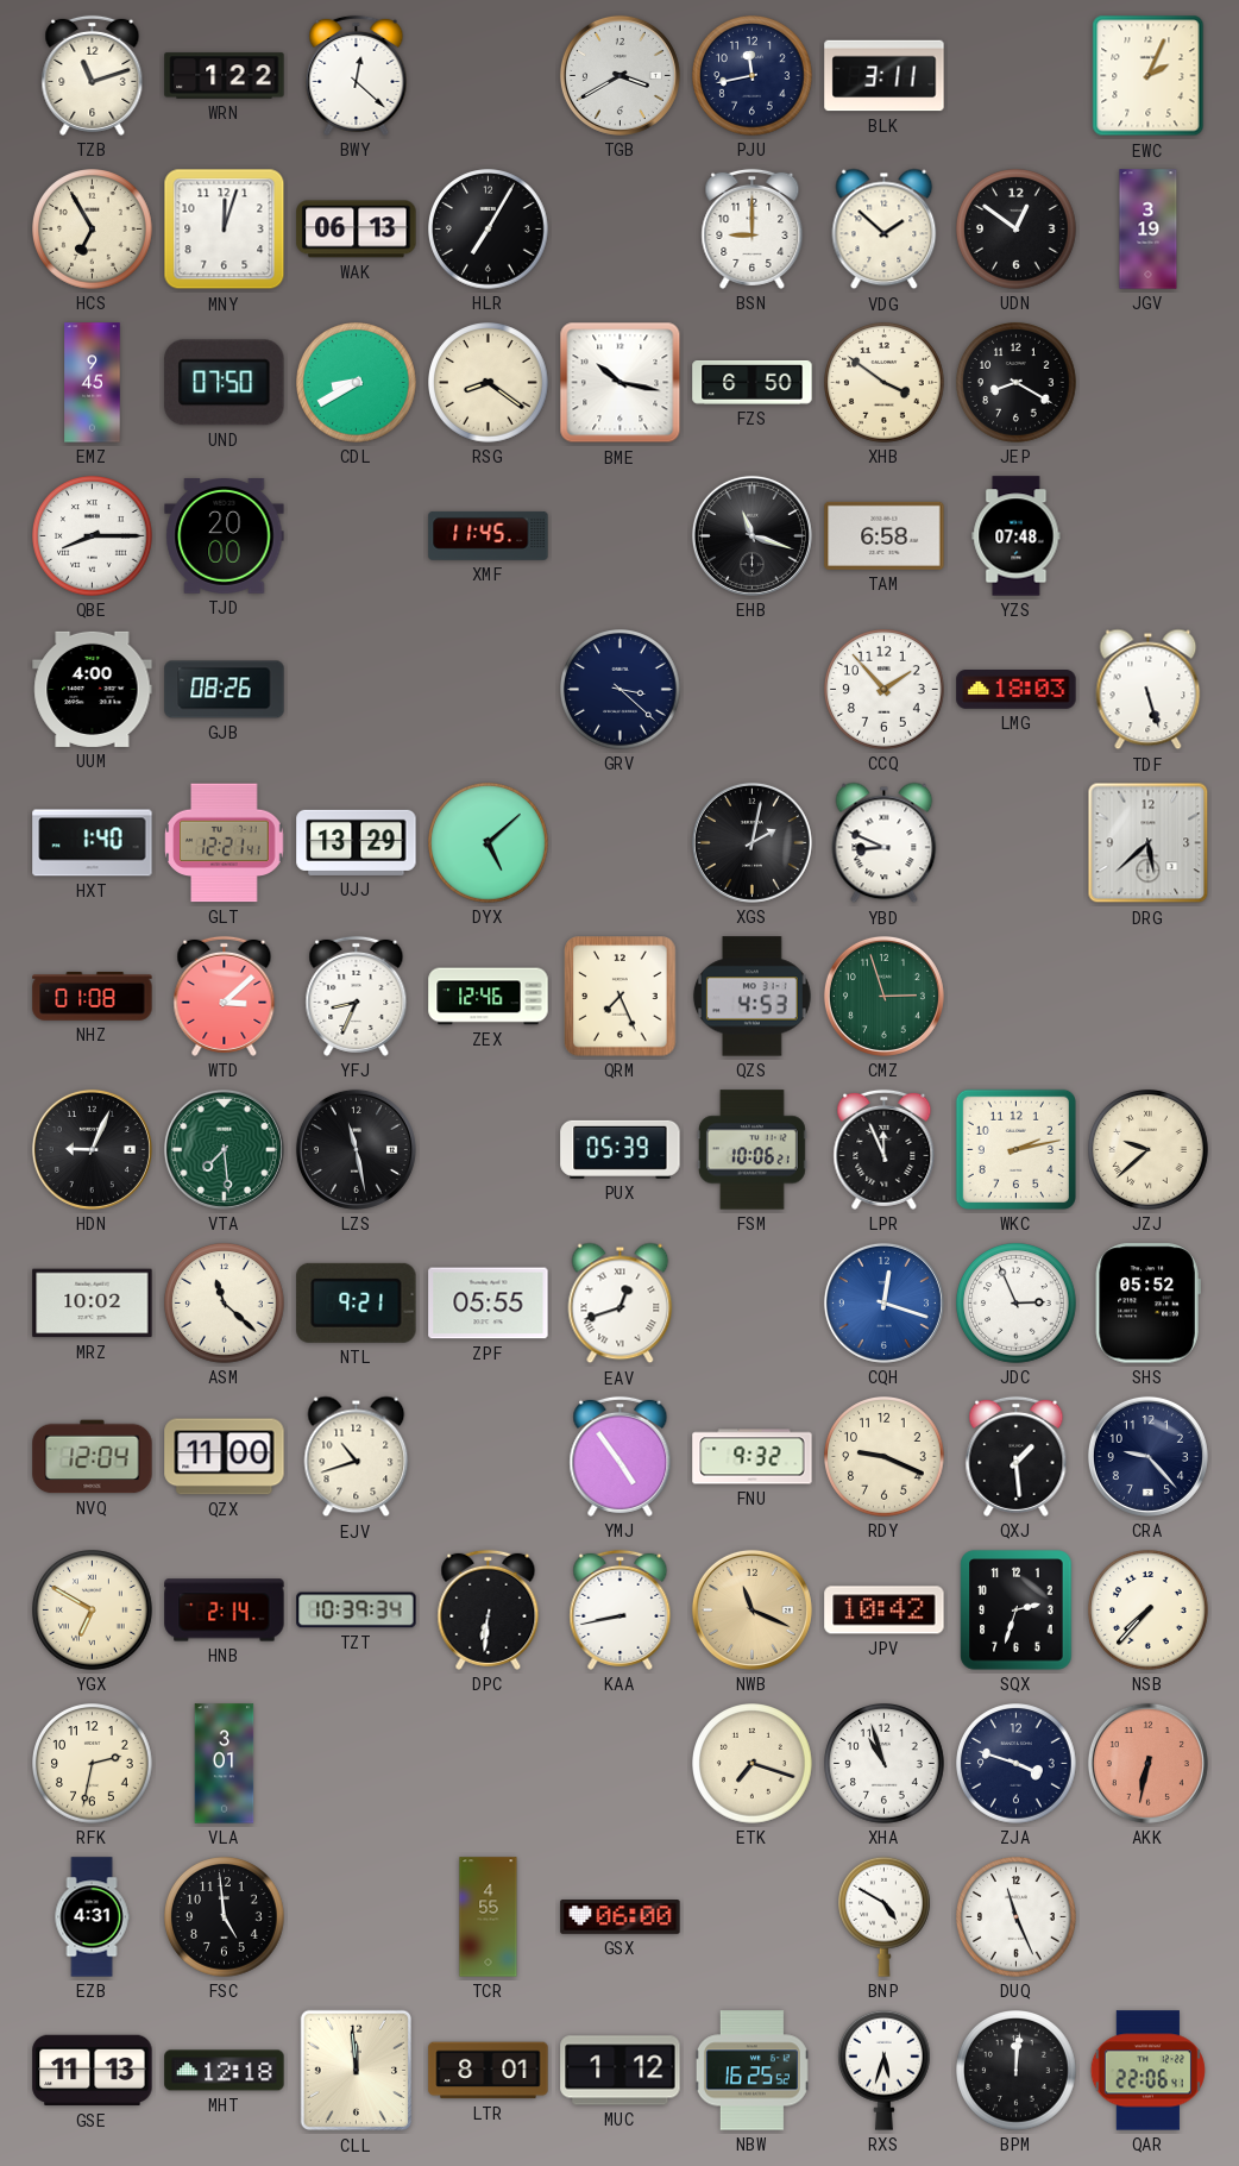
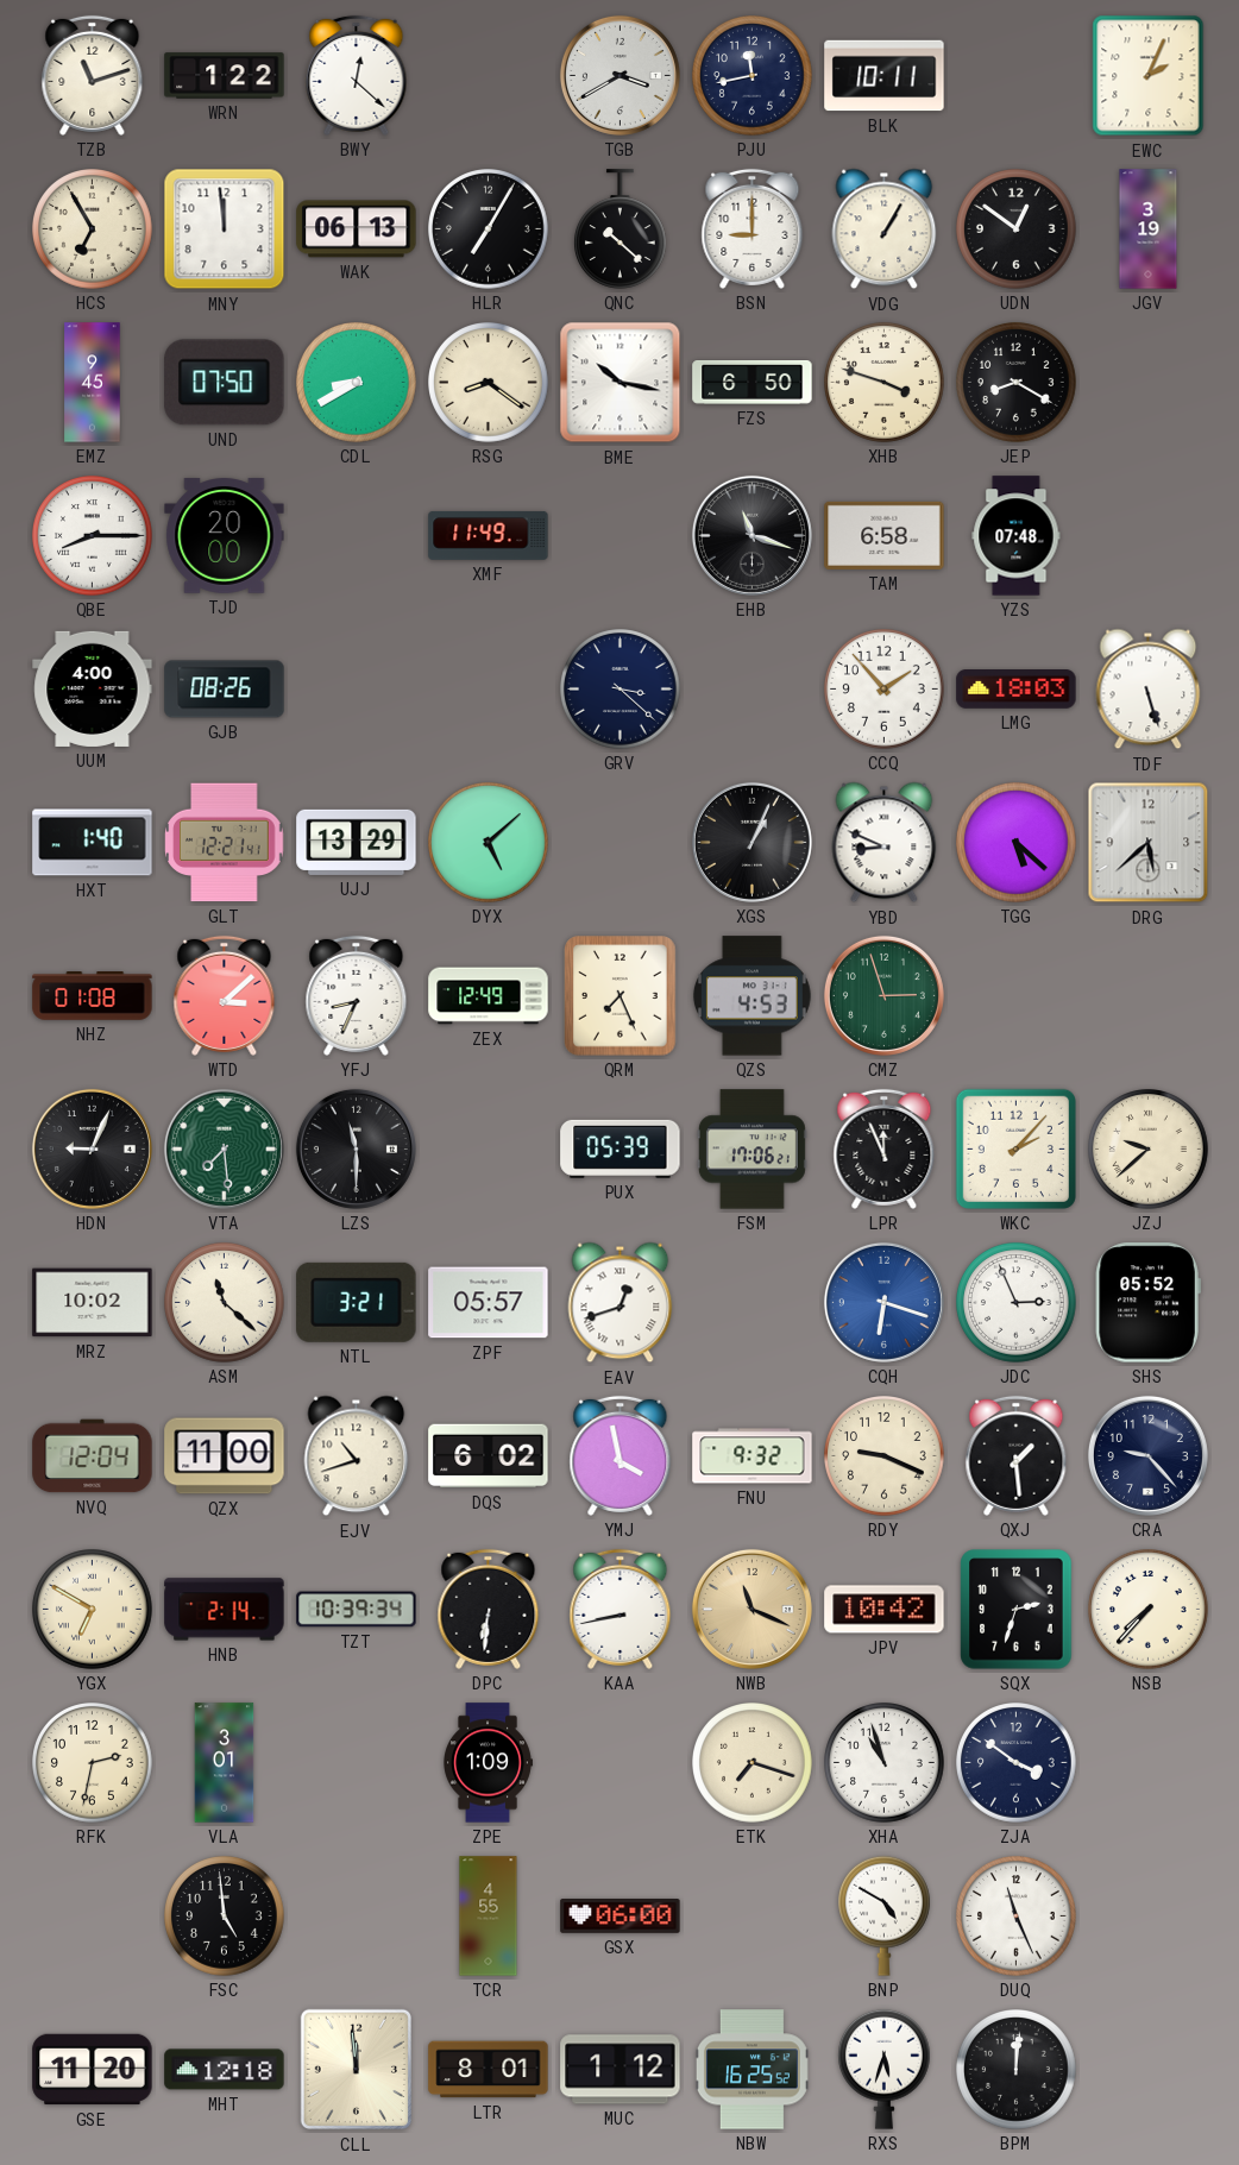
BLK: 3:11 -> 10:11 (885, 76)
MNY: 12:03 -> 11:59 (225, 229)
QNC: none -> 10:22 (621, 229)
VDG: 1:52 -> 1:05 (885, 229)
XHB: 3:51 -> 3:48 (885, 383)
XMF: 11:45 -> 11:49 (489, 535)
XGS: 2:02 -> 1:04 (751, 842)
TGG: none -> 5:22 (1017, 843)
ZEX: 12:46 -> 12:49 (489, 996)
LZS: 11:28 -> 11:30 (356, 1148)
FSM: 10:06 -> 17:06 (751, 1150)
WKC: 2:13 -> 2:07 (1015, 1148)
NTL: 9:21 -> 3:21 (357, 1302)
ZPF: 05:55 -> 05:57 (489, 1303)
CQH: 12:18 -> 6:18 (883, 1302)
DQS: none -> 6:02 (489, 1456)
YMJ: 4:54 -> 3:58 (621, 1455)
ZPE: none -> 1:09 (489, 1763)
ZJA: 3:48 -> 3:51 (1017, 1763)
AKK: 6:32 -> none (1147, 1763)
EZB: 4:31 -> none (92, 1917)
GSE: 11:13 -> 11:20 (93, 2070)
QAR: 22:06 -> none (1147, 2071)
